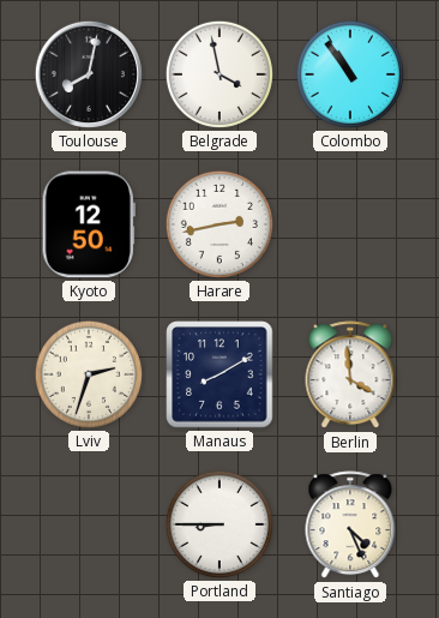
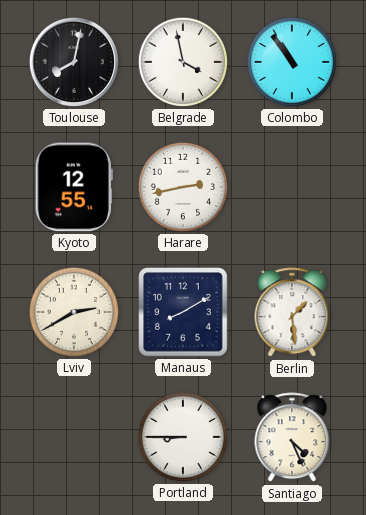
Kyoto: 12:50 -> 12:55 (74, 187)
Lviv: 2:33 -> 2:40 (74, 312)
Berlin: 3:59 -> 1:29 (292, 313)
